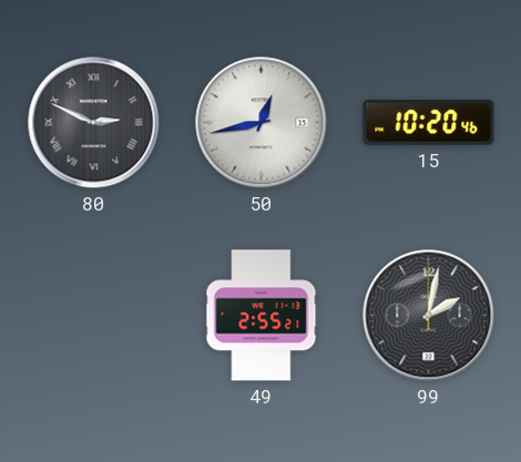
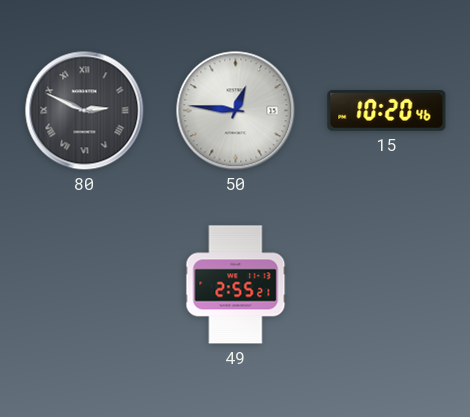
50: 12:43 -> 12:46 (236, 111)
99: 2:02 -> none (429, 316)
